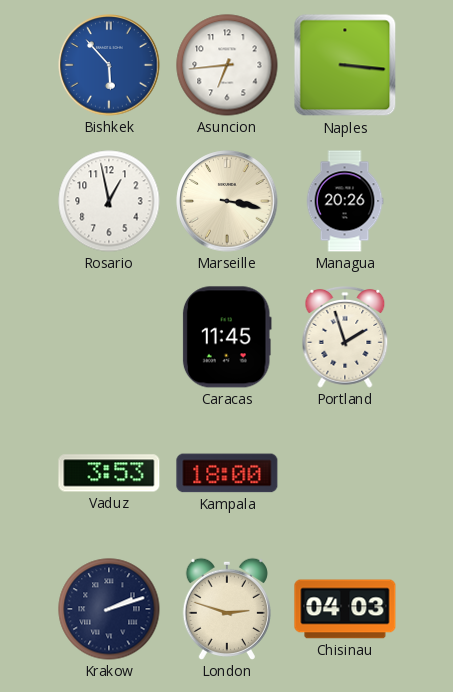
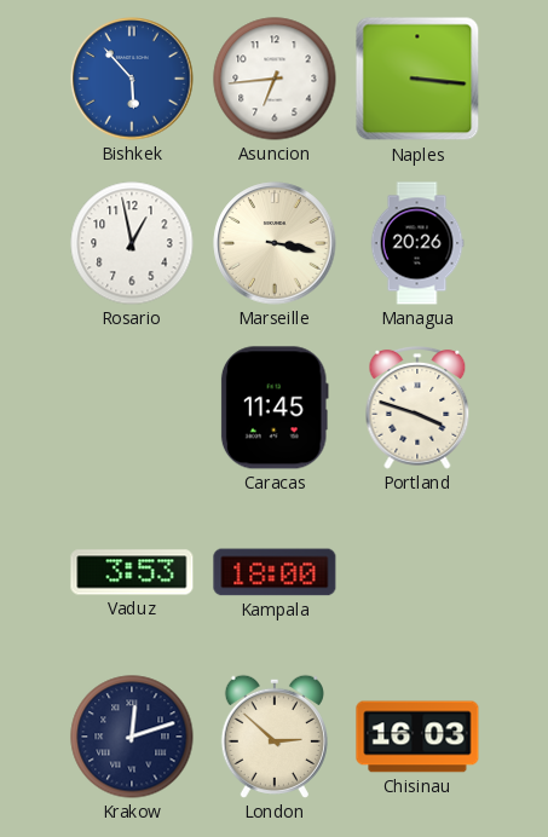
Portland: 1:57 -> 3:48 (417, 409)
Krakow: 2:12 -> 12:12 (132, 737)
London: 2:48 -> 2:52 (275, 737)
Chisinau: 04:03 -> 16:03 (417, 737)
